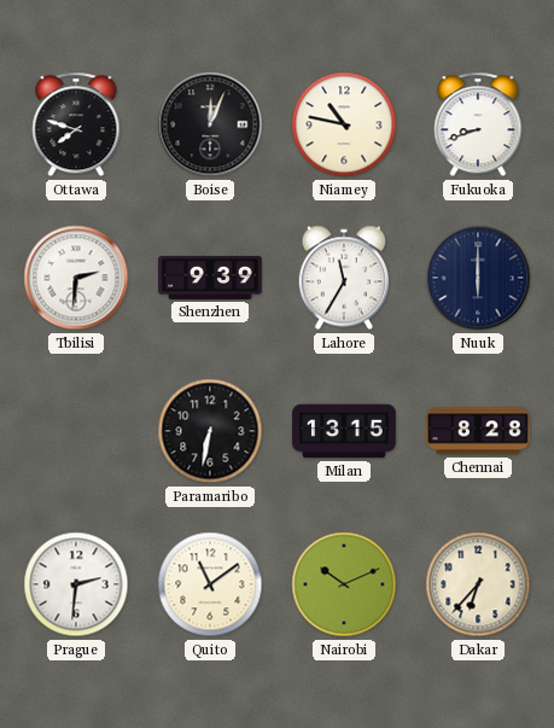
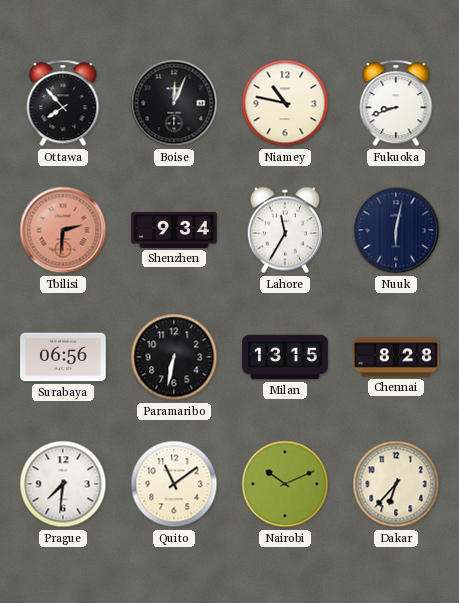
Ottawa: 7:48 -> 7:53 (63, 103)
Tbilisi dial: white -> salmon (63, 230)
Shenzhen: 9:39 -> 9:34 (174, 230)
Nuuk: 6:00 -> 6:02 (396, 230)
Surabaya: none -> 06:56 (63, 357)
Prague: 2:31 -> 7:31 (63, 484)
